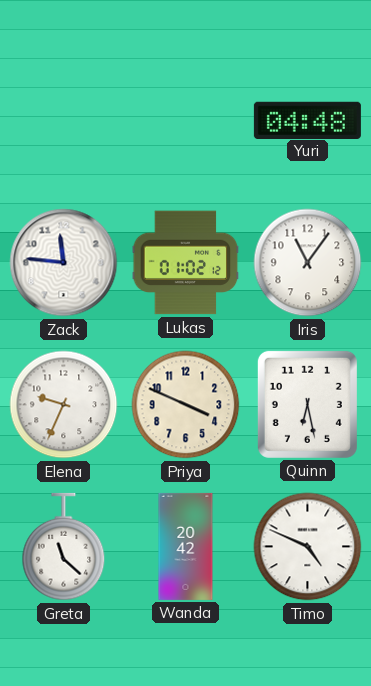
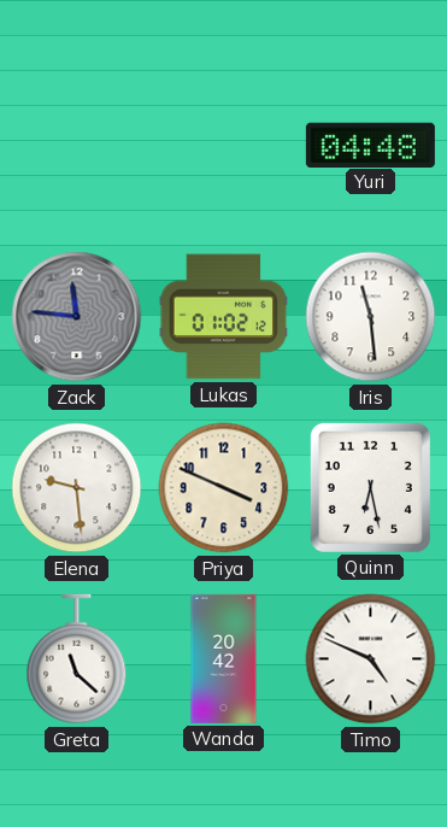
Zack dial: white -> grey (77, 317)
Iris: 11:06 -> 11:29 (371, 317)
Elena: 9:34 -> 9:29 (77, 488)
